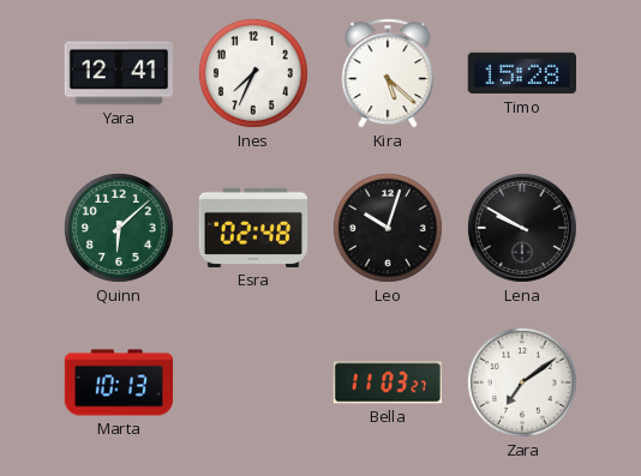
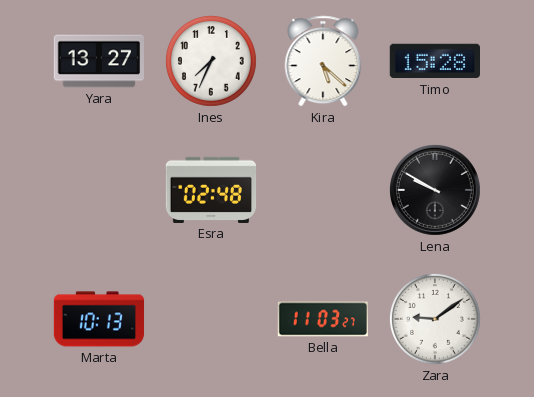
Yara: 12:41 -> 13:27 (98, 61)
Quinn: 6:08 -> none (119, 228)
Leo: 10:03 -> none (388, 228)
Zara: 7:09 -> 9:09 (435, 319)
